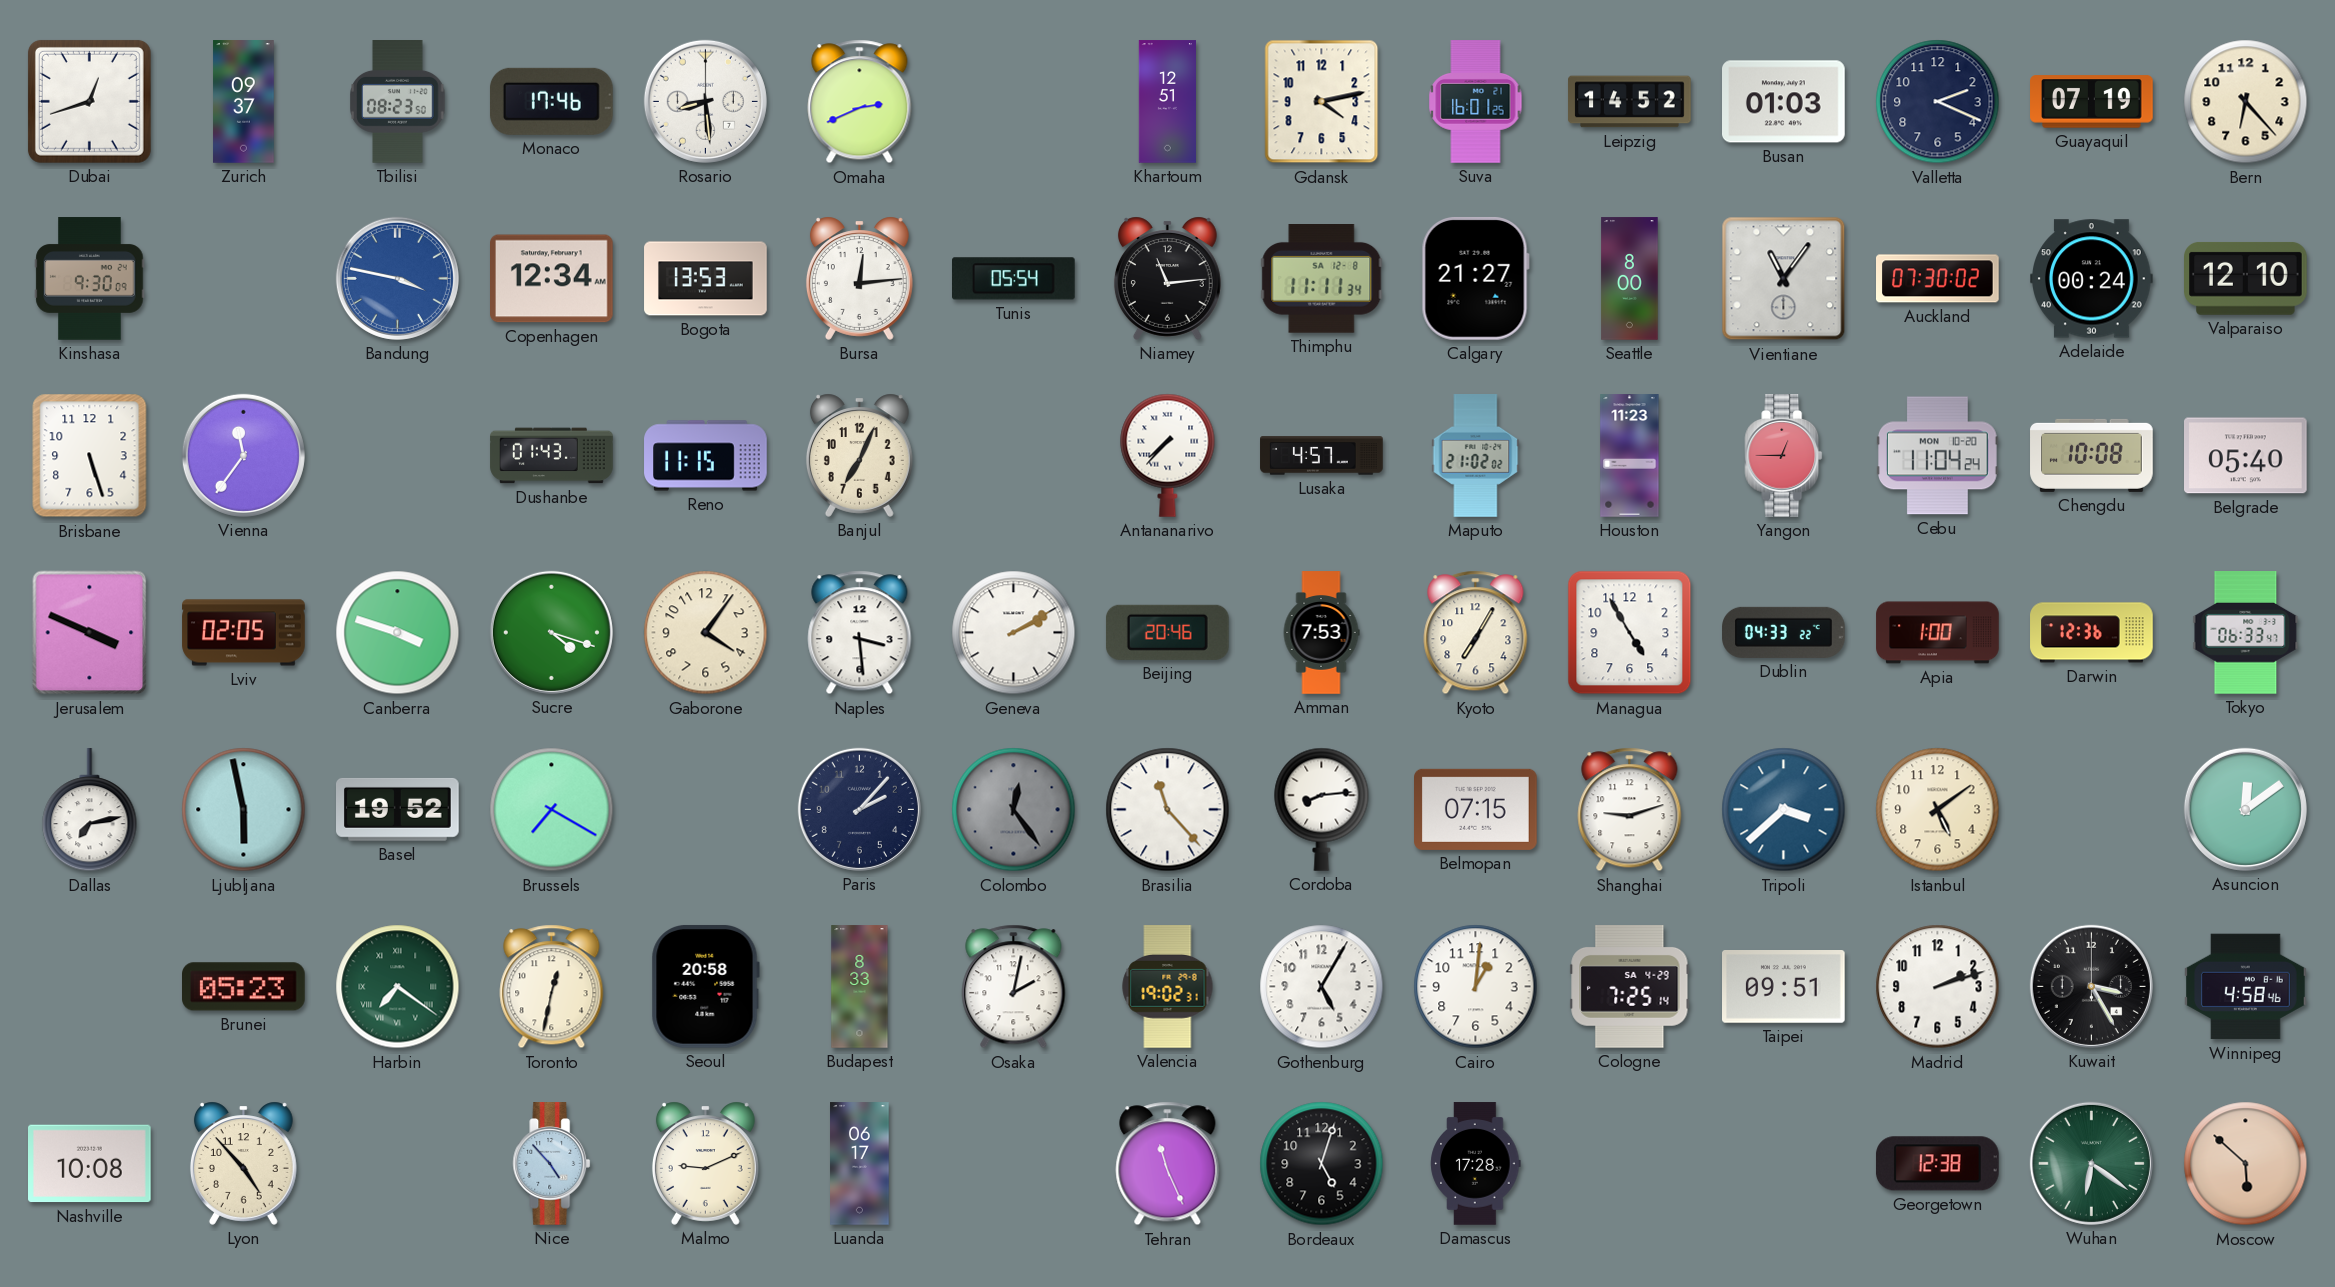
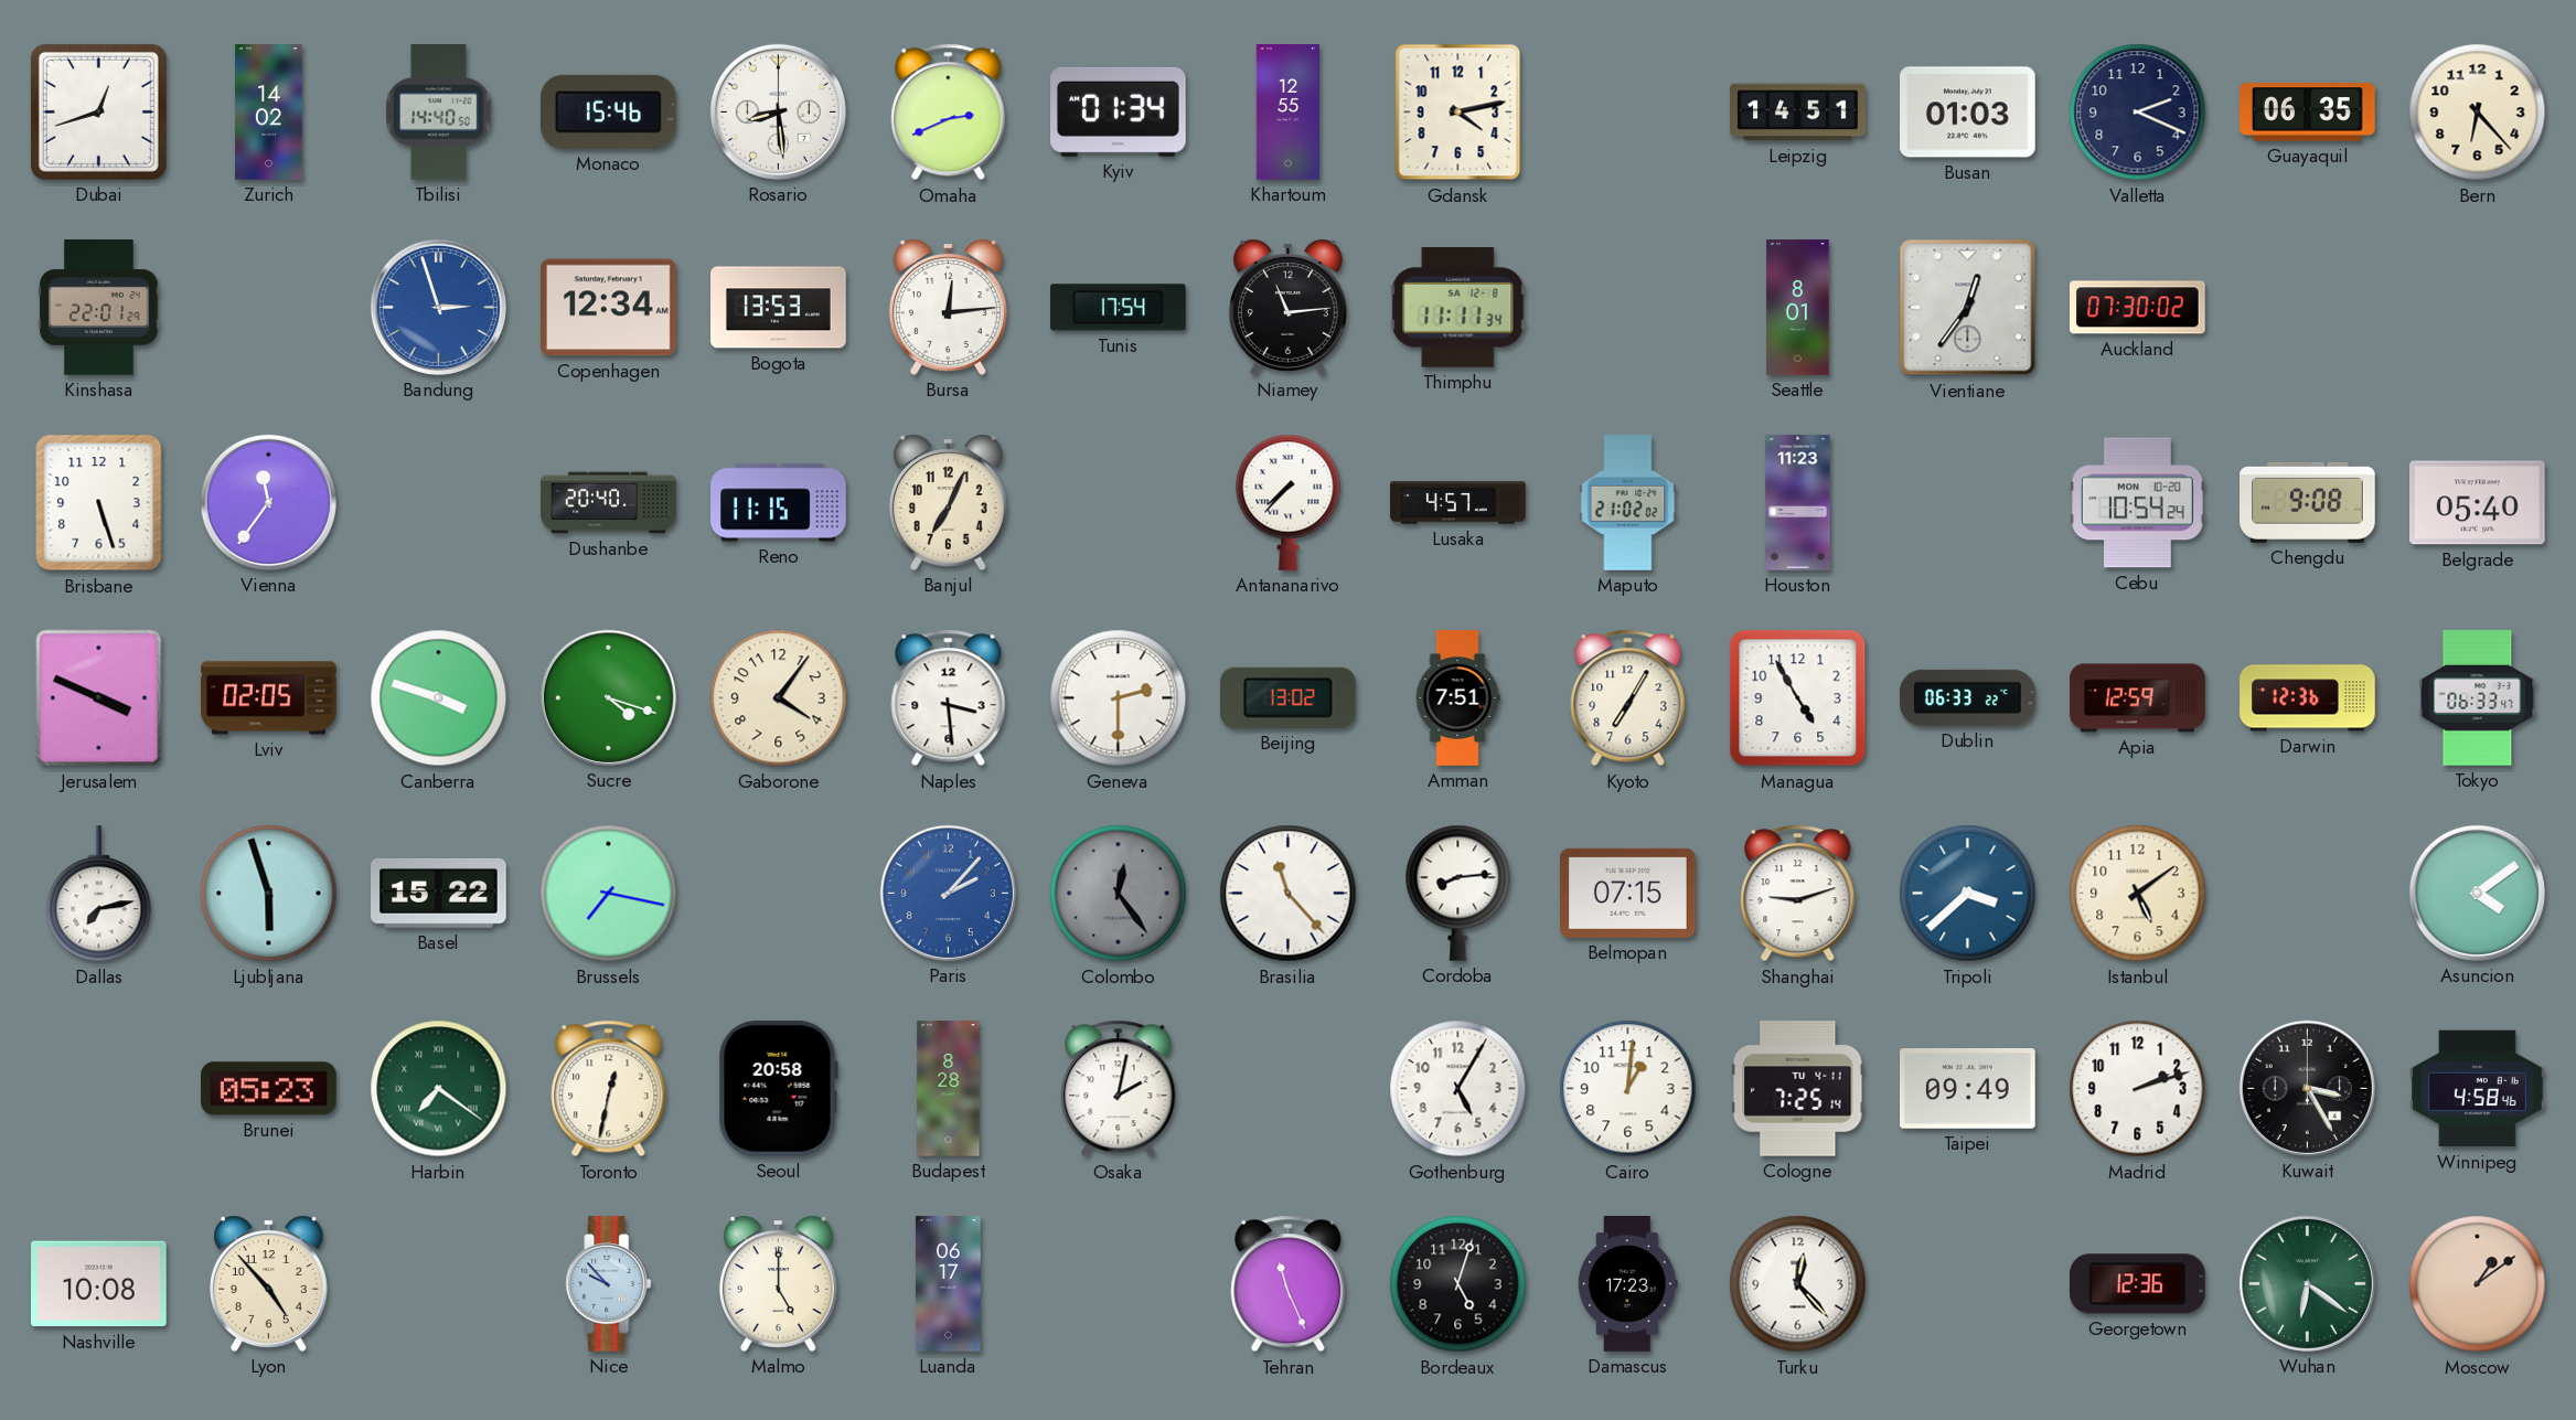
Zurich: 09:37 -> 14:02 (269, 113)
Tbilisi: 08:23 -> 14:40 (439, 113)
Monaco: 17:46 -> 15:46 (608, 111)
Kyiv: none -> 01:34 (1119, 111)
Khartoum: 12:51 -> 12:55 (1287, 113)
Suva: 16:01 -> none (1476, 102)
Leipzig: 14:52 -> 14:51 (1798, 113)
Guayaquil: 07:19 -> 06:35 (2308, 113)
Kinshasa: 9:30 -> 22:01 (99, 308)
Bandung: 3:47 -> 2:57 (438, 307)
Tunis: 05:54 -> 17:54 (1119, 308)
Calgary: 21:27 -> none (1475, 278)
Seattle: 8:00 -> 8:01 (1798, 308)
Vientiane: 11:06 -> 12:36 (1968, 308)
Adelaide: 00:24 -> none (2092, 279)
Valparaiso: 12:10 -> none (2246, 279)
Dushanbe: 01:43 -> 20:40 (609, 503)
Yangon: 12:45 -> none (1784, 456)
Cebu: 11:04 -> 10:54 (2138, 503)
Chengdu: 10:08 -> 9:08 (2308, 502)
Geneva: 2:10 -> 2:30 (1119, 698)
Beijing: 20:46 -> 13:02 (1287, 697)
Amman: 7:53 -> 7:51 (1457, 698)
Dublin: 04:33 -> 06:33 (1968, 697)
Apia: 1:00 -> 12:59 (2138, 698)
Ljubljana: 5:58 -> 5:57 (269, 894)
Basel: 19:52 -> 15:22 (439, 893)
Brussels: 7:20 -> 7:17 (609, 894)
Paris dial: navy -> blue (948, 893)
Asuncion: 12:09 -> 4:09 (2477, 893)
Budapest: 8:33 -> 8:28 (949, 1089)
Valencia: 19:02 -> none (1168, 987)
Cologne date: SA 4-29 -> TU 4-11 (1798, 1089)
Taipei: 09:51 -> 09:49 (1968, 1089)
Nice: 4:53 -> 9:53 (609, 1284)
Malmo: 9:11 -> 5:00 (778, 1283)
Damascus: 17:28 -> 17:23 (1628, 1284)
Turku: none -> 12:23 (1798, 1284)
Georgetown: 12:38 -> 12:36 (2137, 1284)
Moscow: 5:52 -> 1:09 (2478, 1284)
